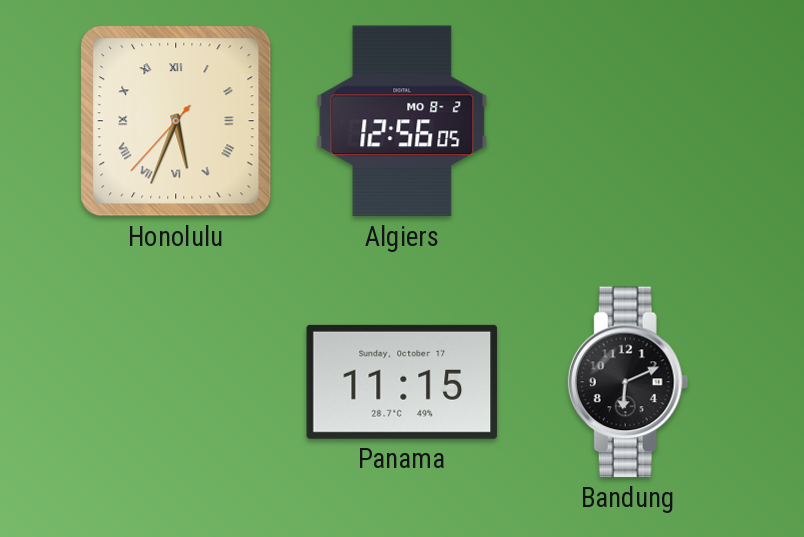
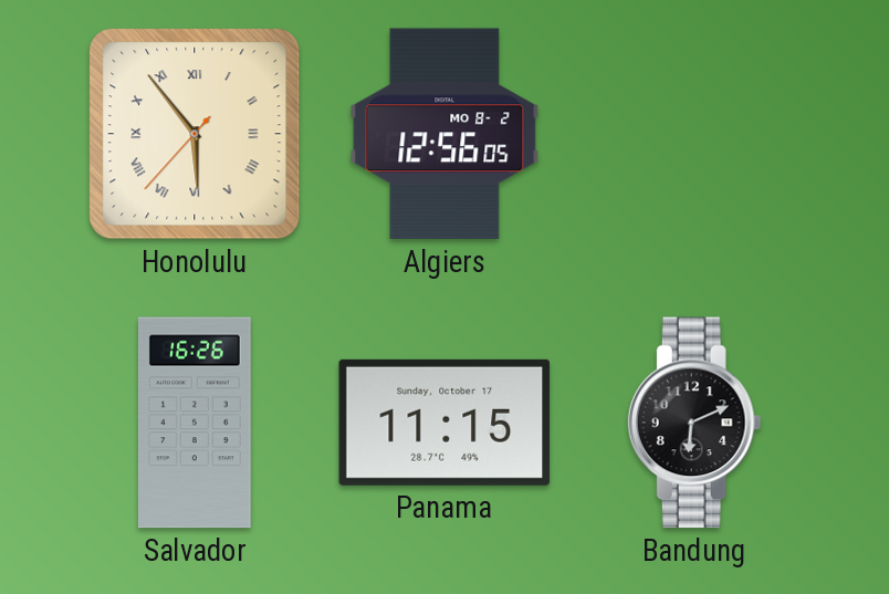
Honolulu: 5:33 -> 5:53 (195, 134)
Salvador: none -> 16:26 (195, 423)
